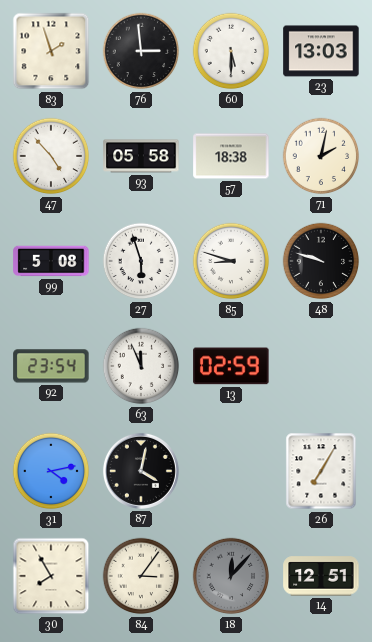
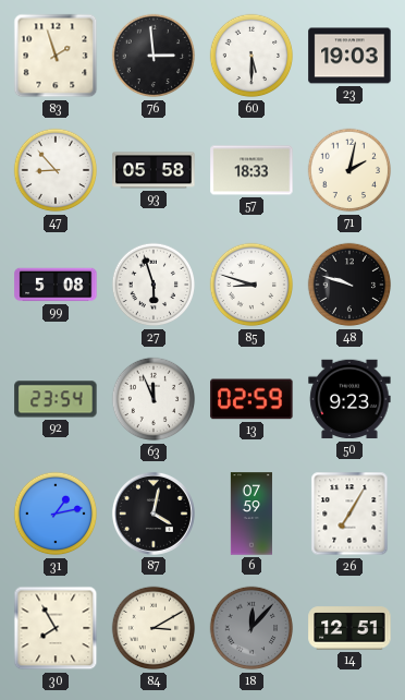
23: 13:03 -> 19:03 (349, 56)
47: 4:53 -> 8:53 (56, 170)
57: 18:38 -> 18:33 (251, 170)
50: none -> 9:23 (349, 399)
31: 4:13 -> 1:13 (56, 514)
6: none -> 07:59 (251, 514)
84: 3:06 -> 3:10 (154, 628)
